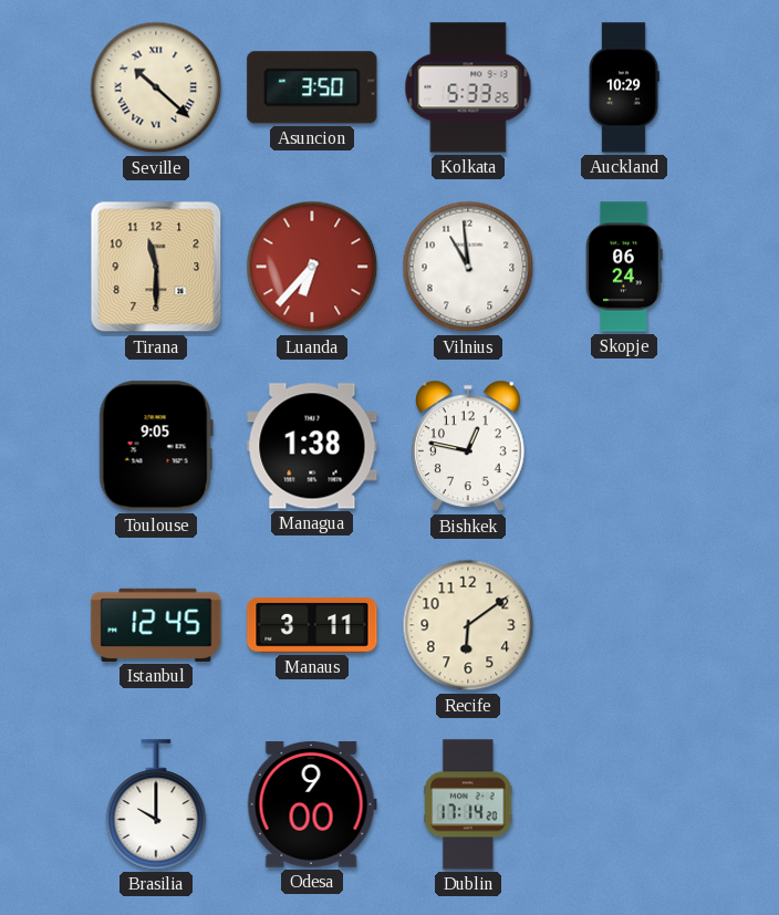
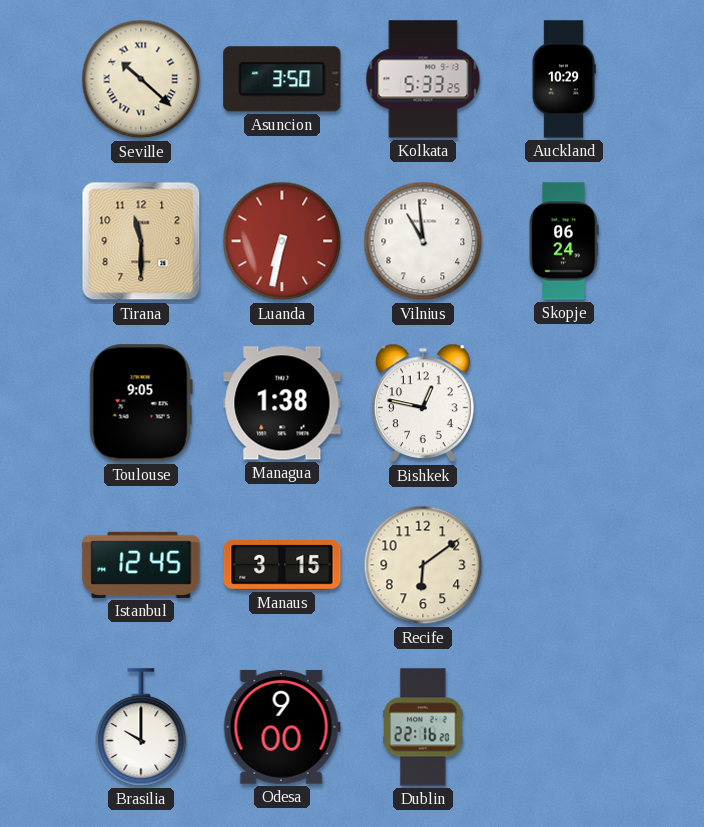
Luanda: 6:37 -> 6:32 (282, 241)
Manaus: 3:11 -> 3:15 (282, 566)
Dublin: 17:14 -> 22:16 (423, 727)
